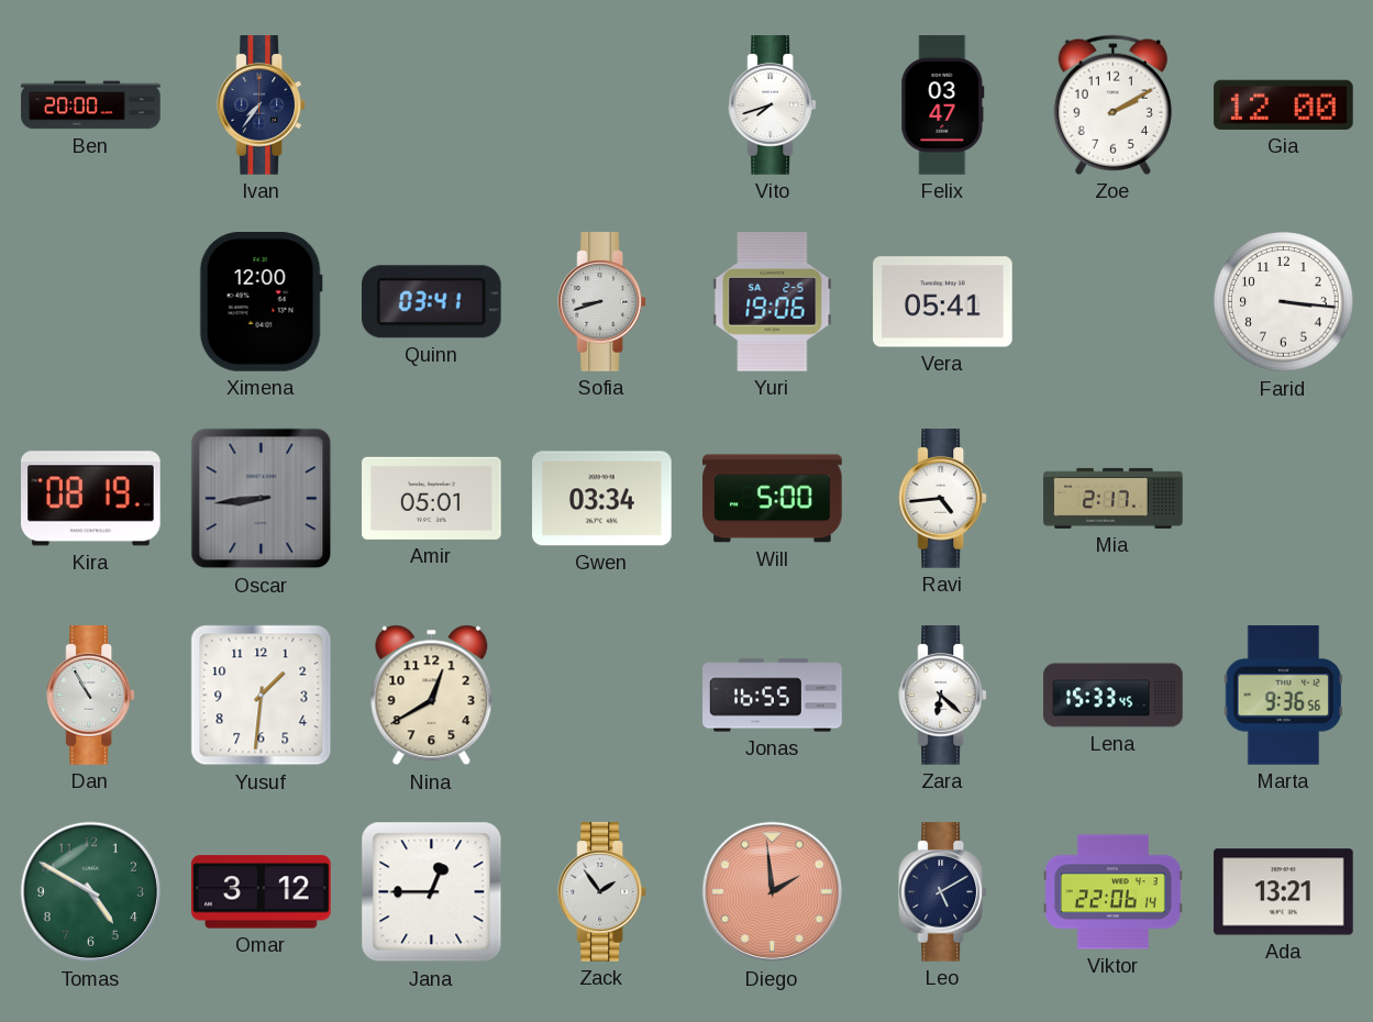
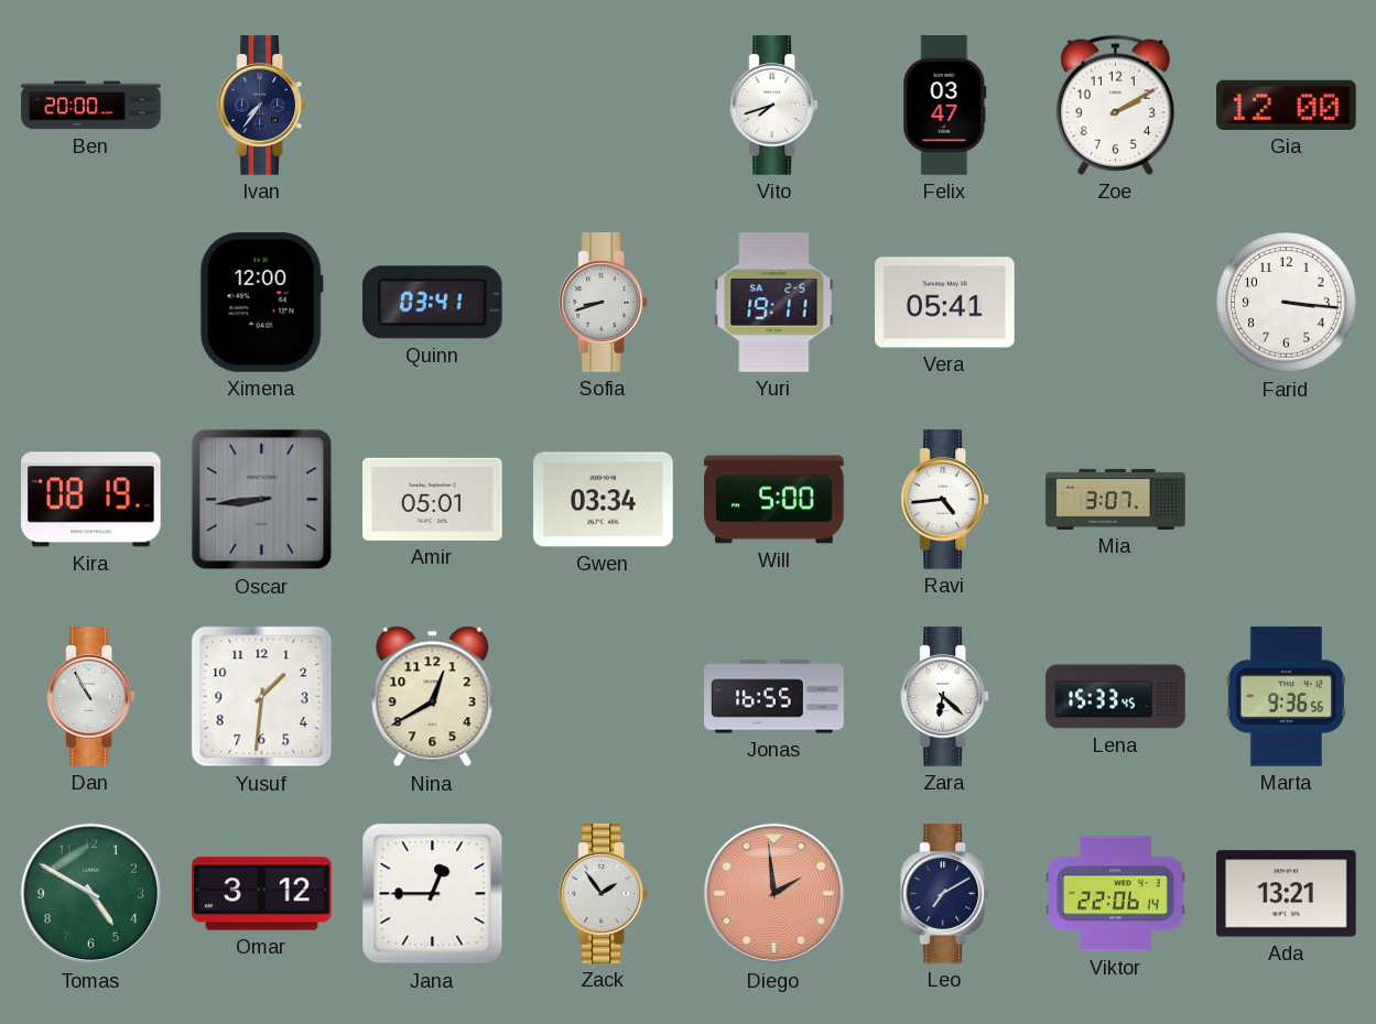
Yuri: 19:06 -> 19:11 (774, 303)
Mia: 2:17 -> 3:07 (1116, 499)
Leo: 5:10 -> 7:10 (945, 894)
